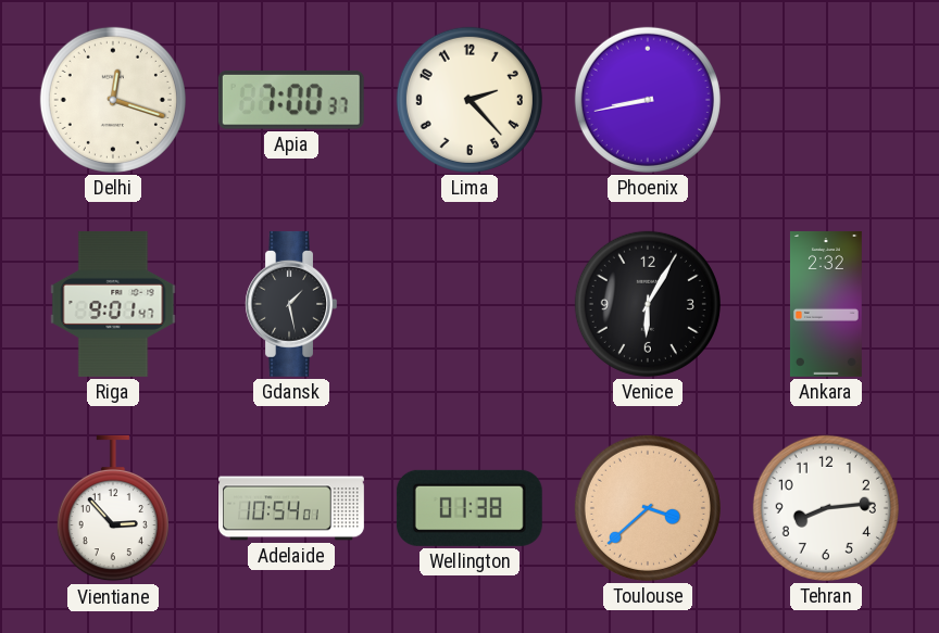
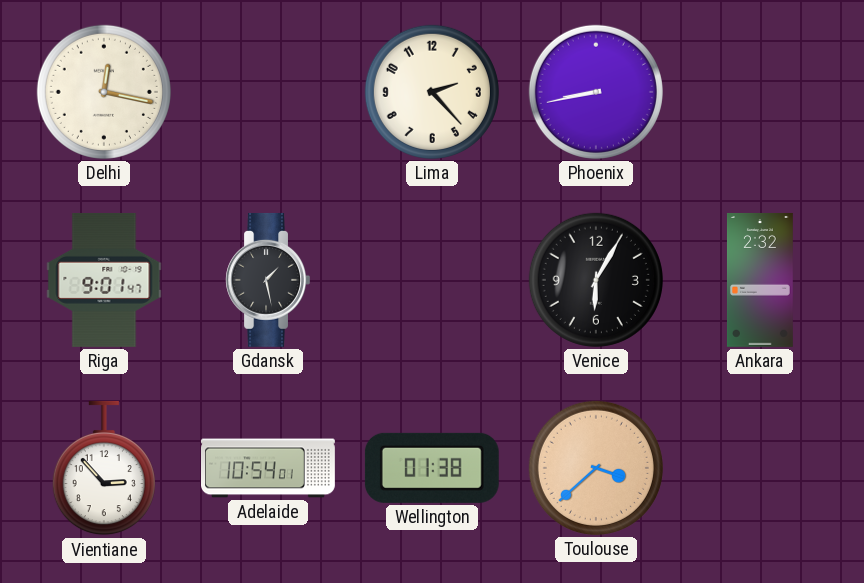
Delhi: 12:18 -> 12:17 (104, 92)
Apia: 7:00 -> none (291, 100)
Tehran: 8:14 -> none (826, 508)
